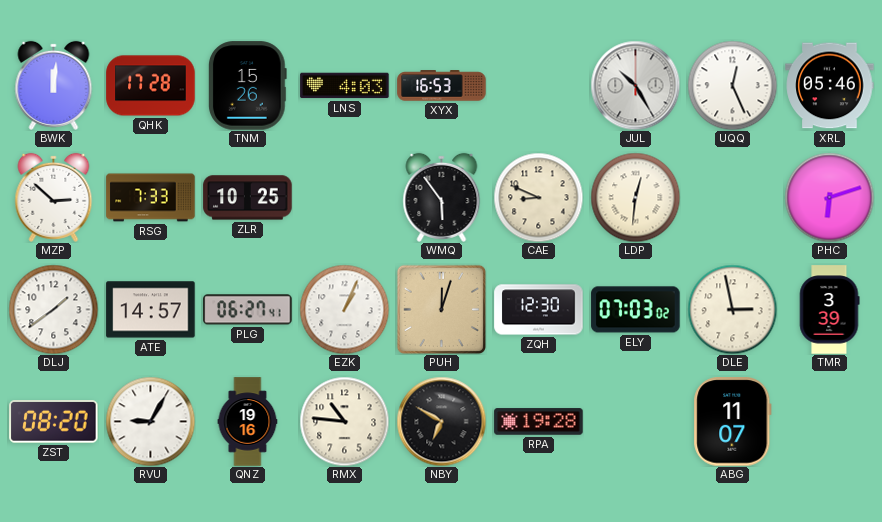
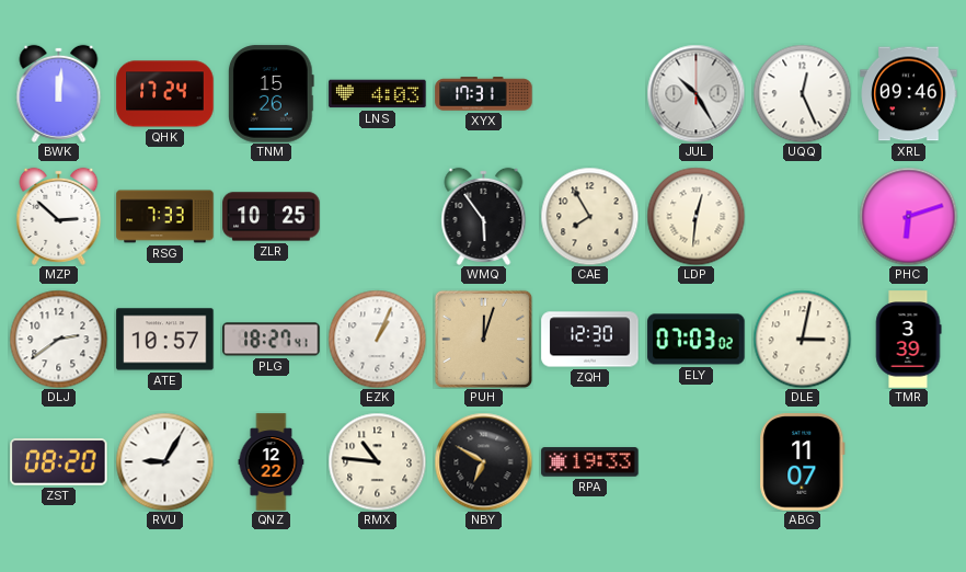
QHK: 17:28 -> 17:24 (165, 94)
XYX: 16:53 -> 17:31 (484, 94)
XRL: 05:46 -> 09:46 (909, 94)
CAE: 8:49 -> 7:55 (589, 216)
DLJ: 1:39 -> 2:39 (58, 339)
ATE: 14:57 -> 10:57 (165, 340)
PLG: 06:27 -> 18:27 (272, 340)
DLE: 2:58 -> 3:02 (802, 339)
QNZ: 19:16 -> 12:22 (272, 462)
RPA: 19:28 -> 19:33 (590, 462)
